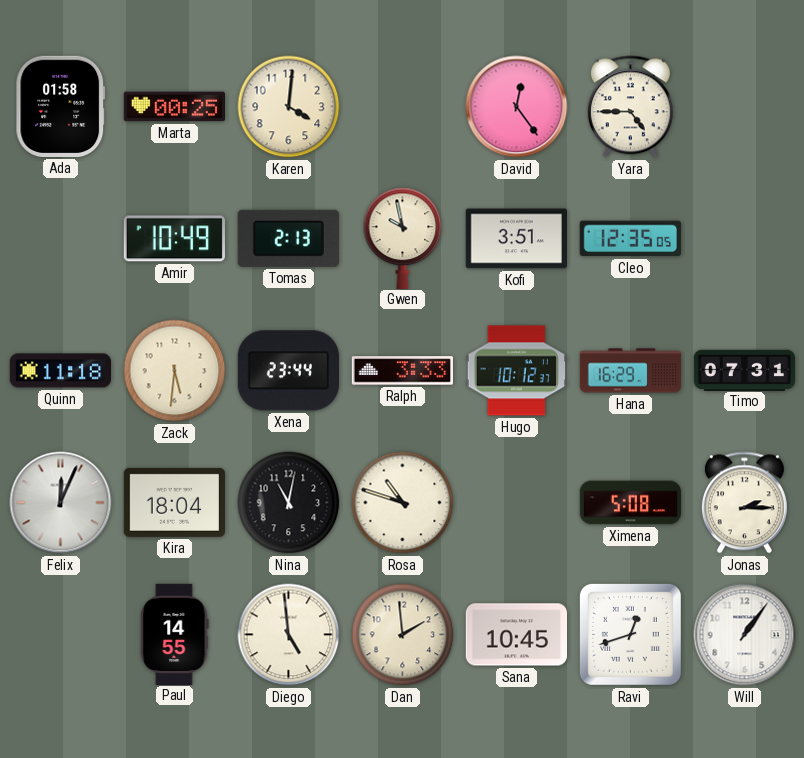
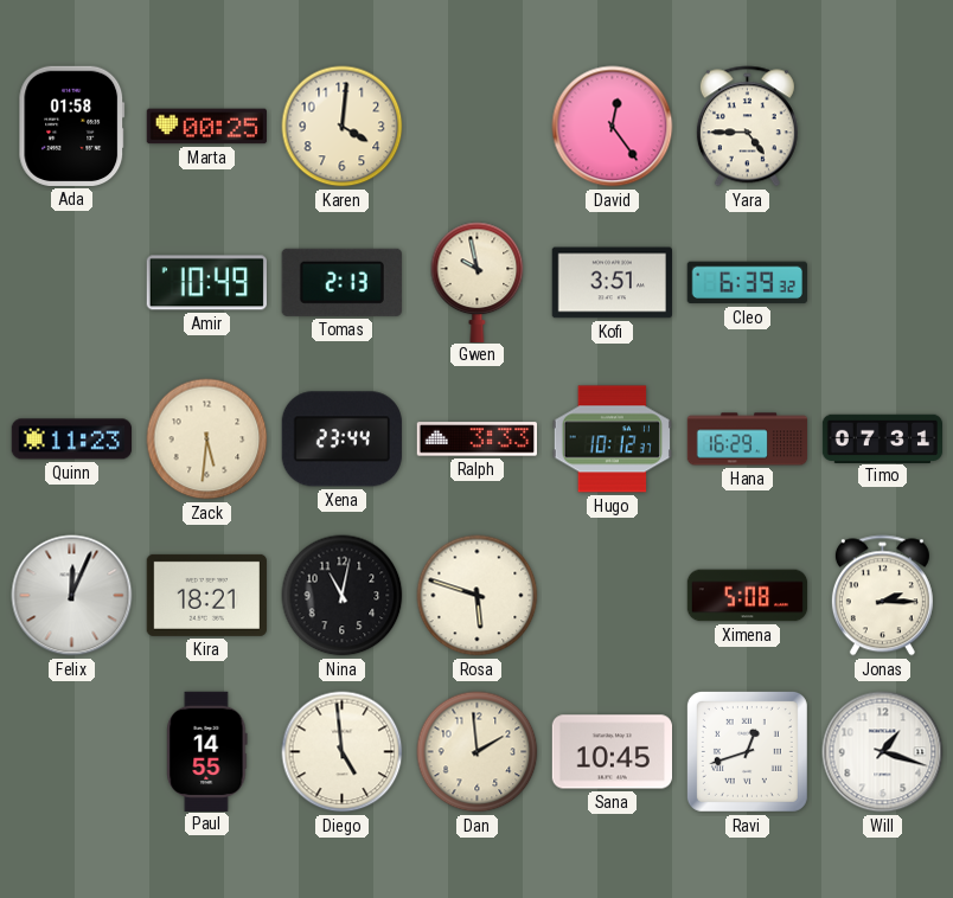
Cleo: 12:35 -> 6:39 (747, 283)
Quinn: 11:18 -> 11:23 (71, 440)
Kira: 18:04 -> 18:21 (206, 595)
Rosa: 10:48 -> 5:48 (478, 596)
Will: 1:06 -> 1:18 (883, 752)
